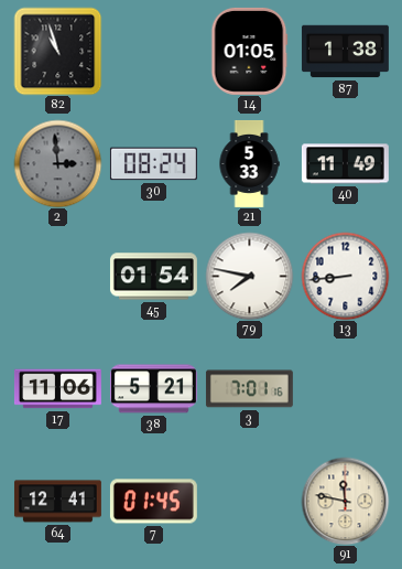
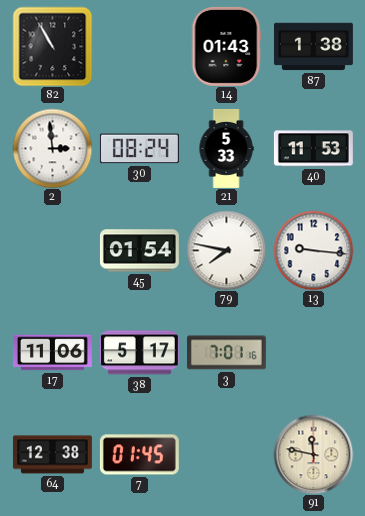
82: 10:57 -> 10:55 (52, 46)
14: 01:05 -> 01:43 (227, 46)
2 dial: grey -> white (52, 148)
40: 11:49 -> 11:53 (313, 149)
13: 8:44 -> 9:16 (313, 250)
38: 5:21 -> 5:17 (139, 353)
64: 12:41 -> 12:38 (52, 455)
